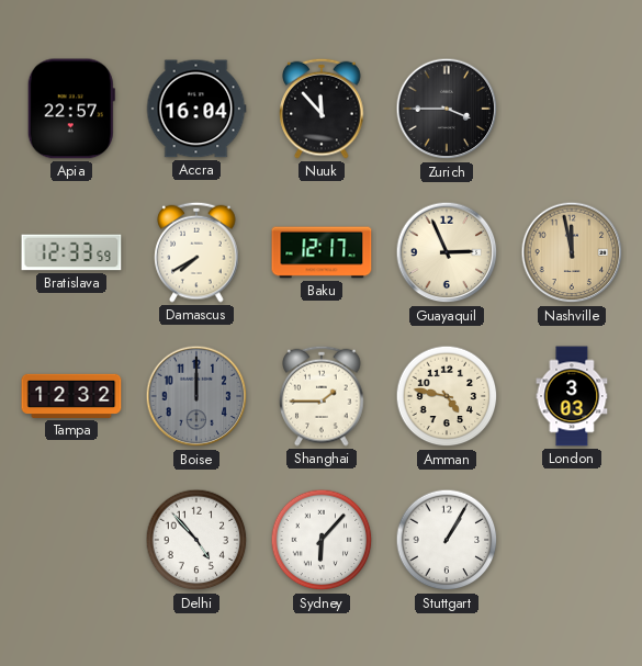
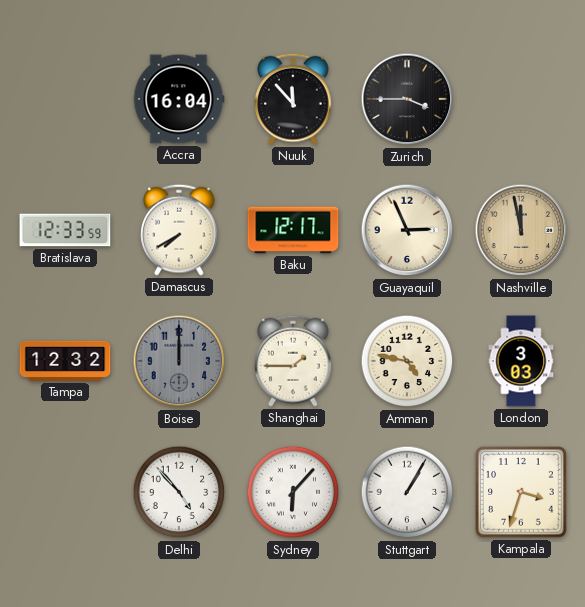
Apia: 22:57 -> none (71, 109)
Kampala: none -> 3:33 (521, 492)
